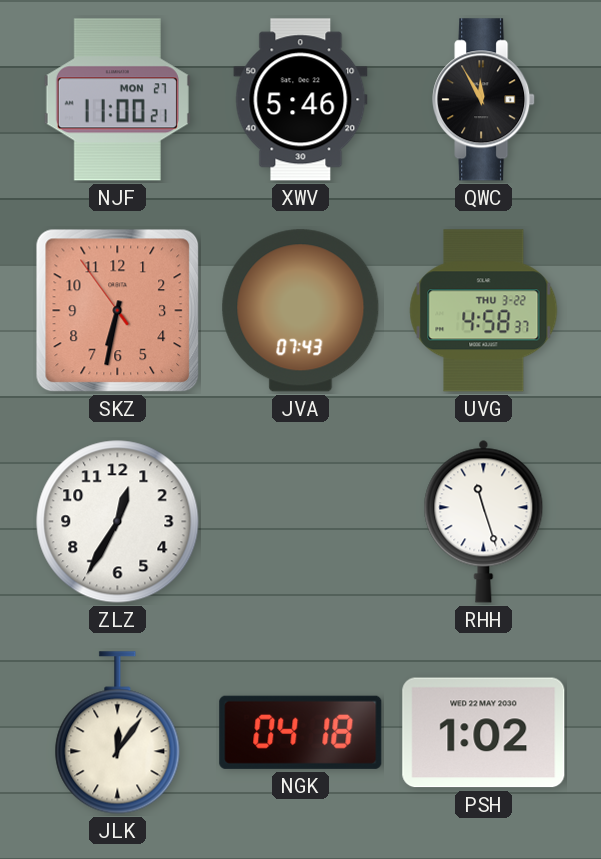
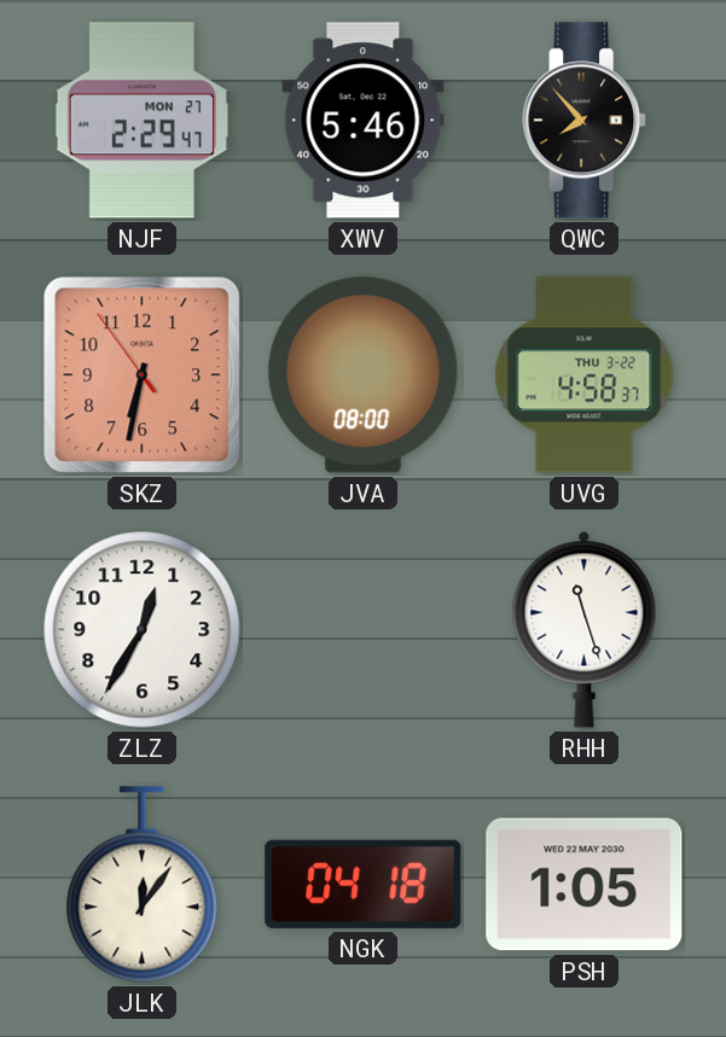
NJF: 11:00 -> 2:29 (141, 121)
QWC: 11:55 -> 7:53 (585, 121)
JVA: 07:43 -> 08:00 (364, 375)
PSH: 1:02 -> 1:05 (585, 885)
